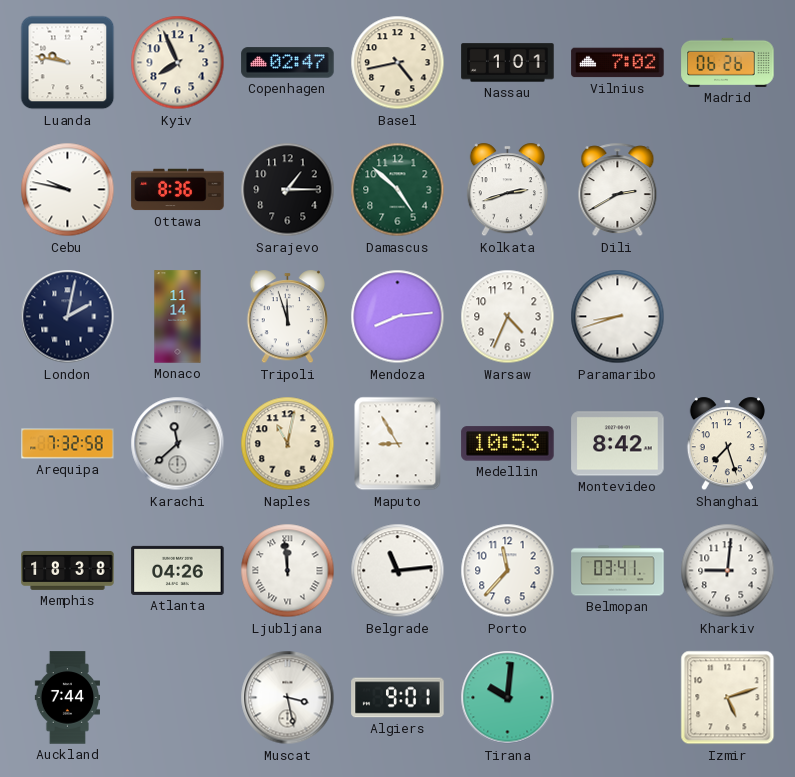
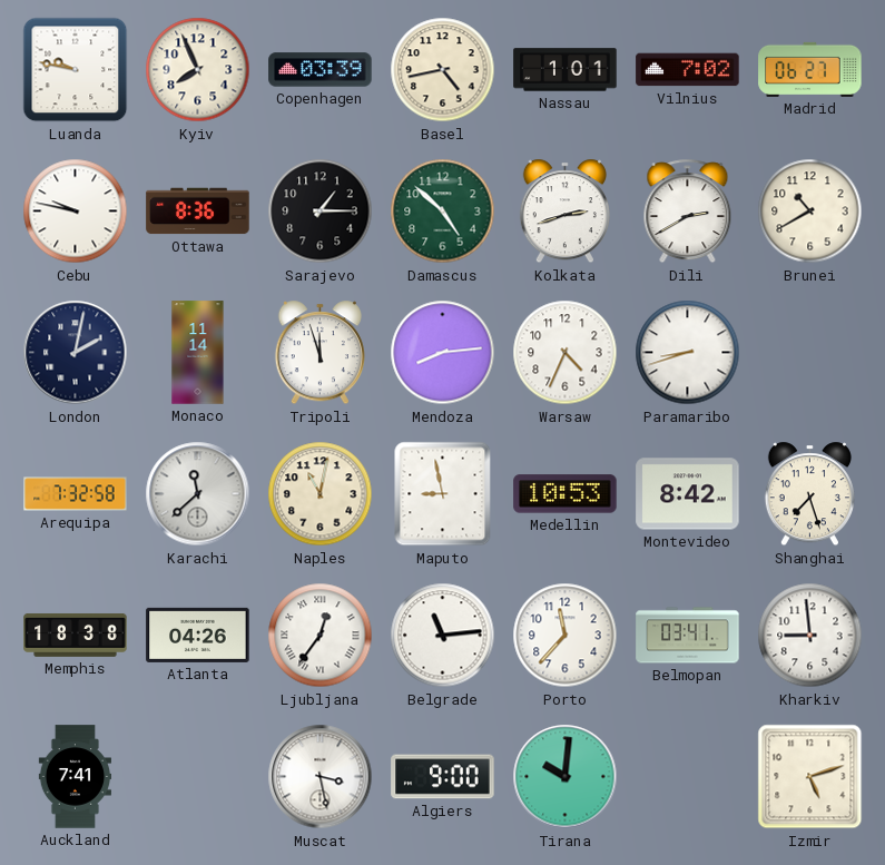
Copenhagen: 02:47 -> 03:39 (321, 70)
Madrid: 06:26 -> 06:27 (810, 69)
Brunei: none -> 10:40 (810, 212)
Maputo: 8:55 -> 8:58 (443, 494)
Ljubljana: 11:59 -> 12:36 (321, 636)
Kharkiv: 9:01 -> 8:59 (810, 636)
Auckland: 7:44 -> 7:41 (75, 777)
Algiers: 9:01 -> 9:00 (443, 777)
